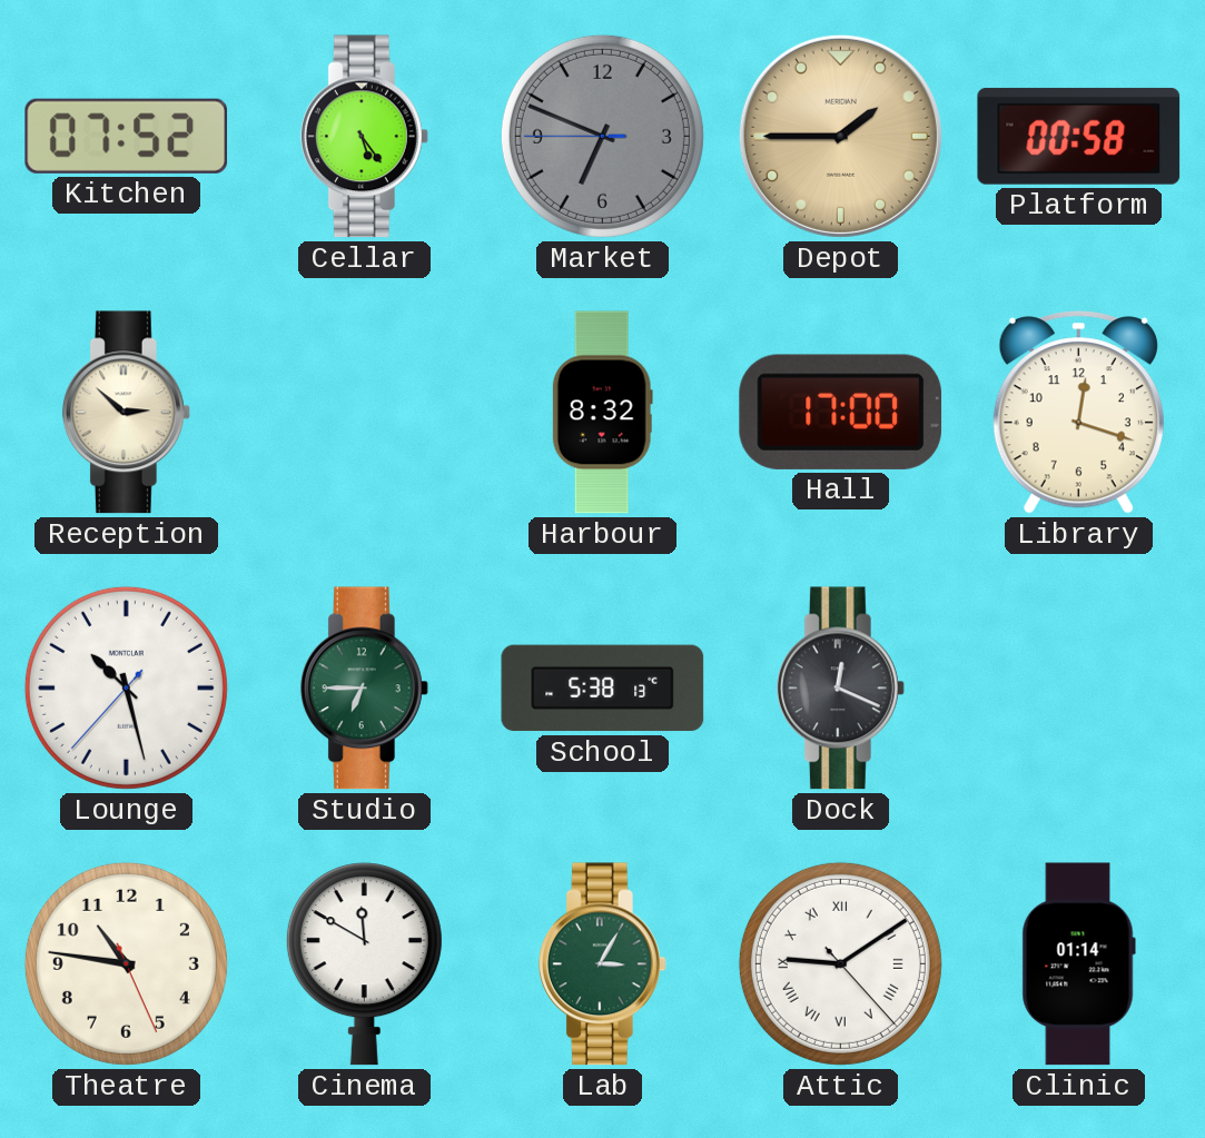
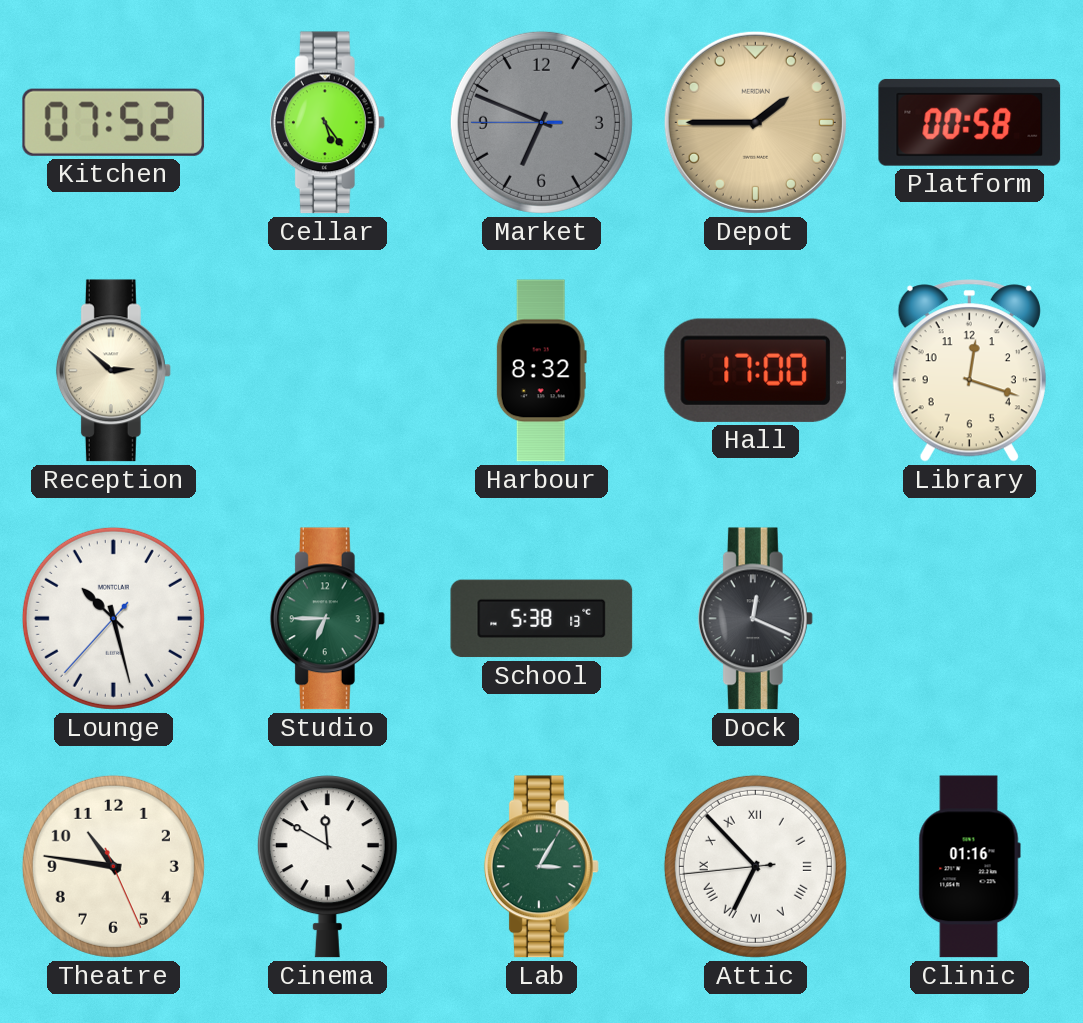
Attic: 9:09 -> 6:52 (755, 866)
Clinic: 01:14 -> 01:16 (969, 867)
